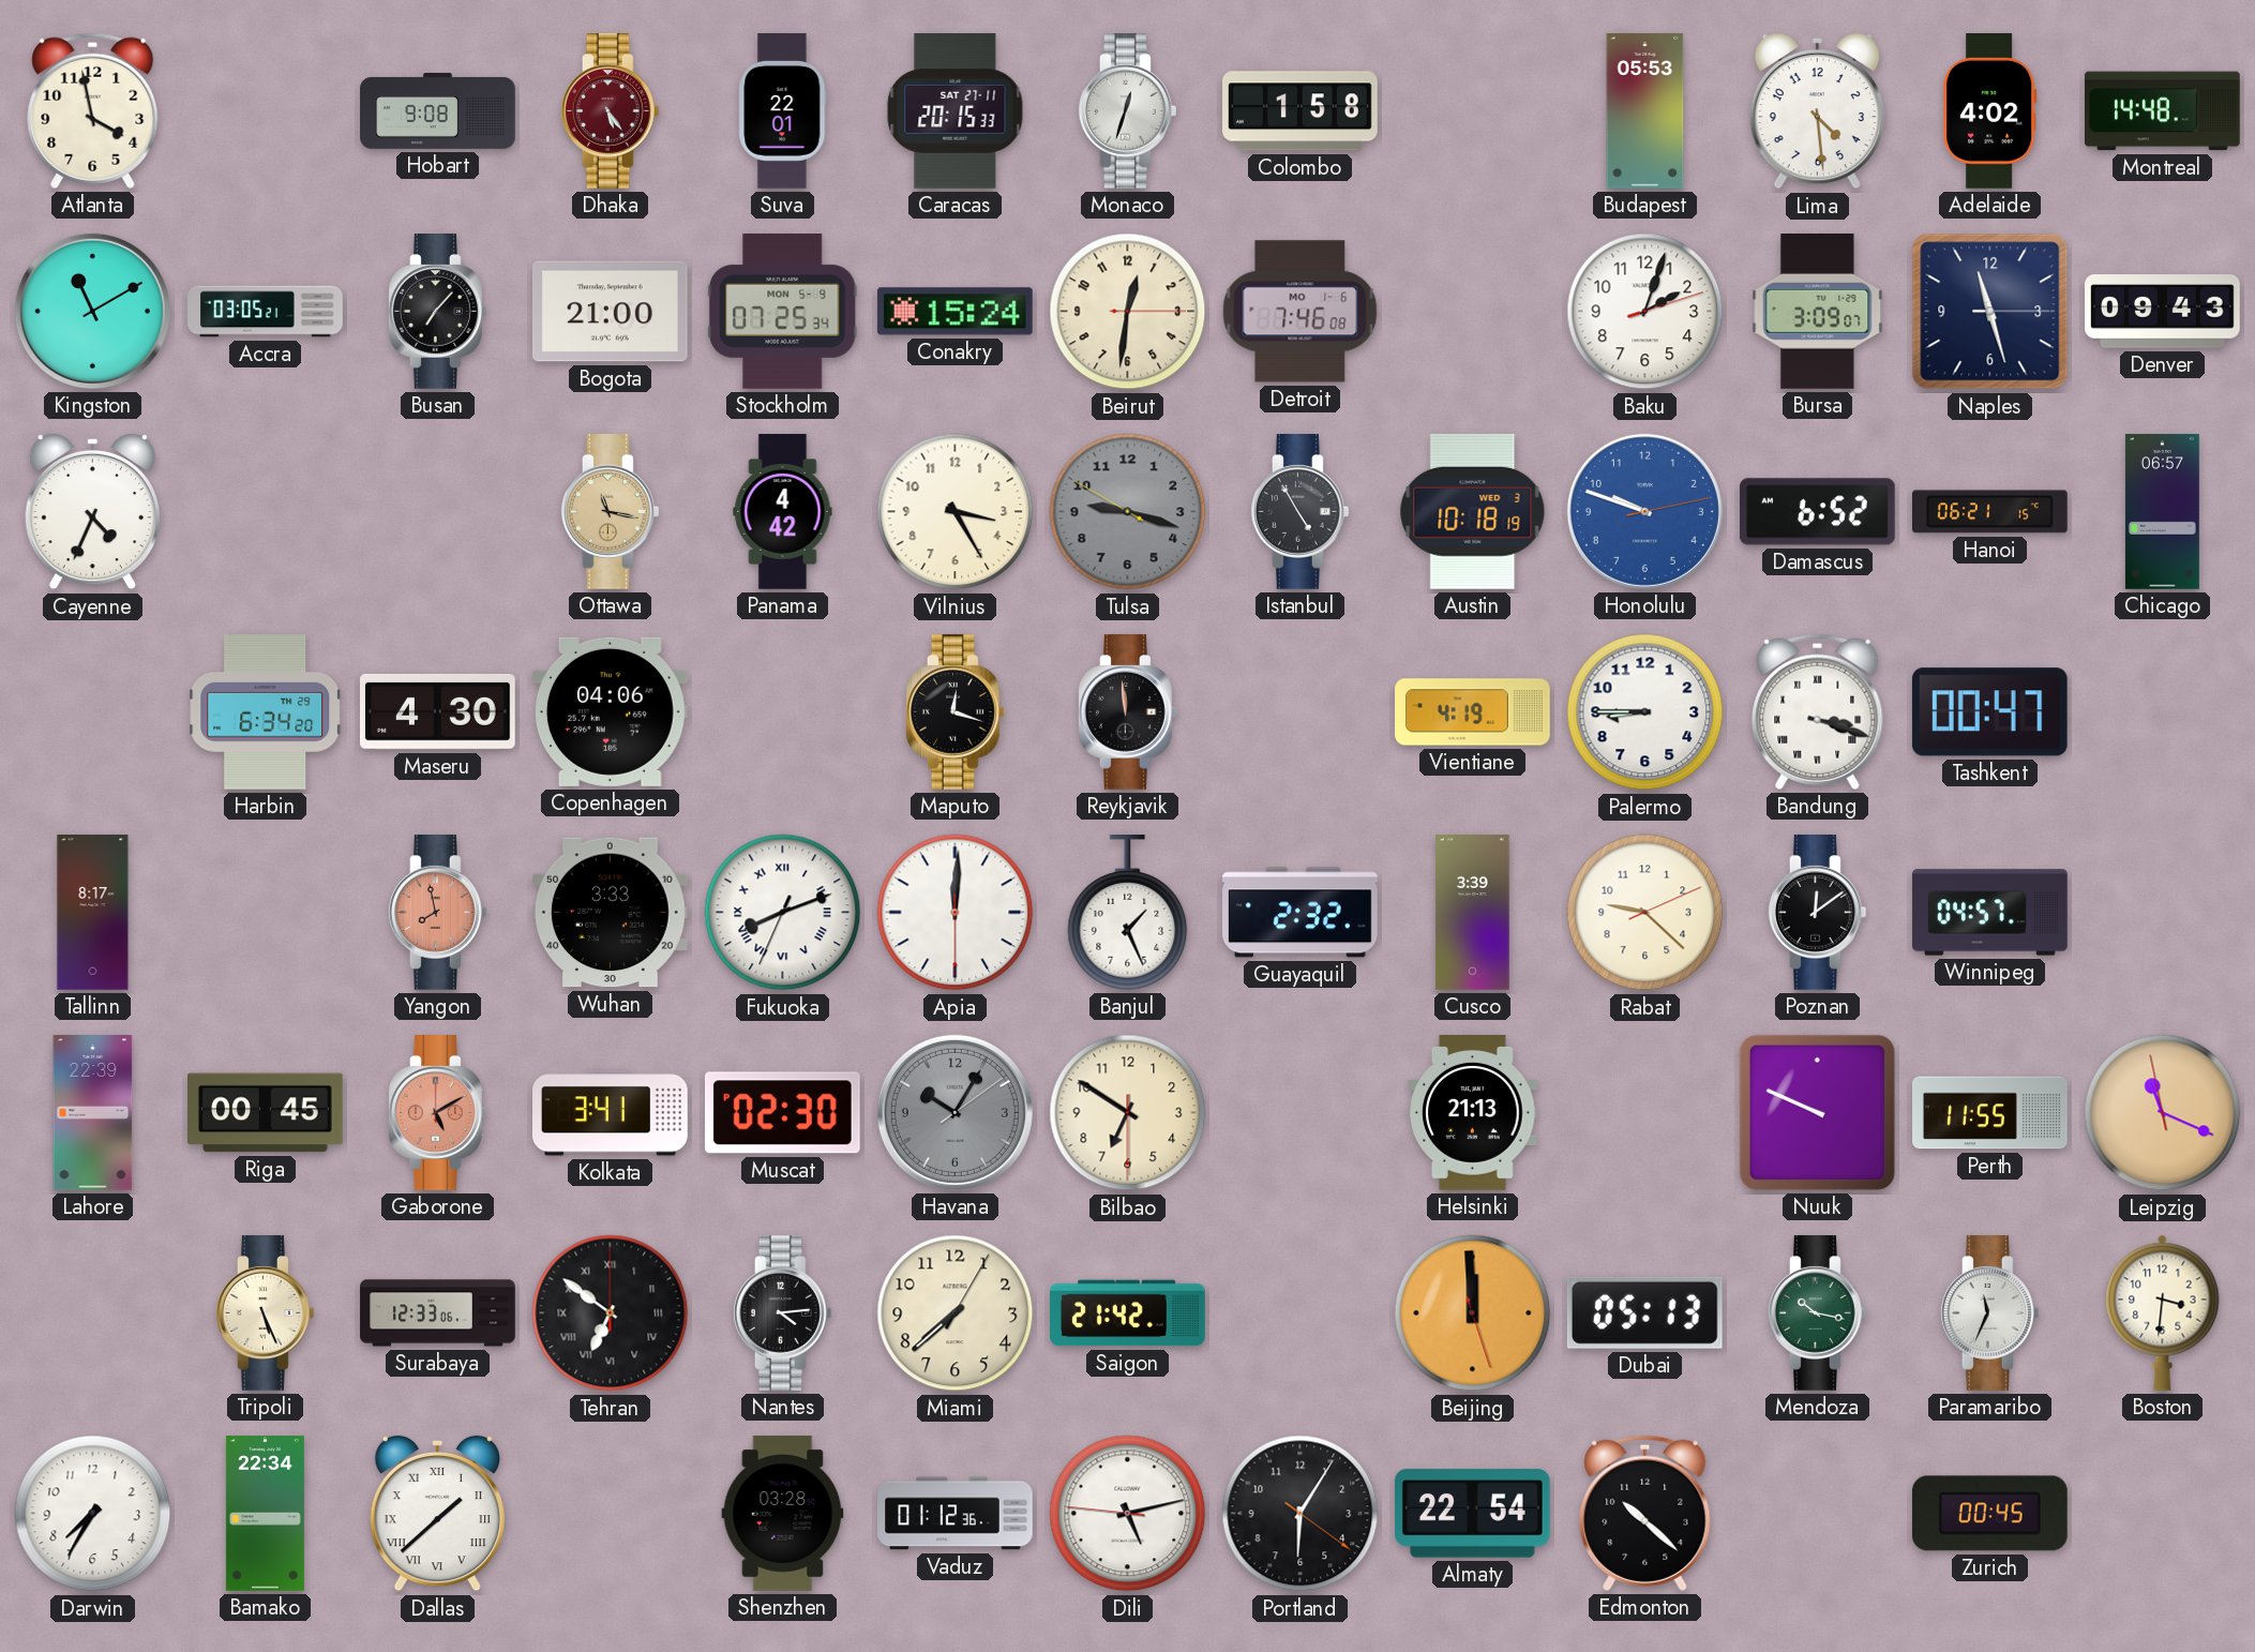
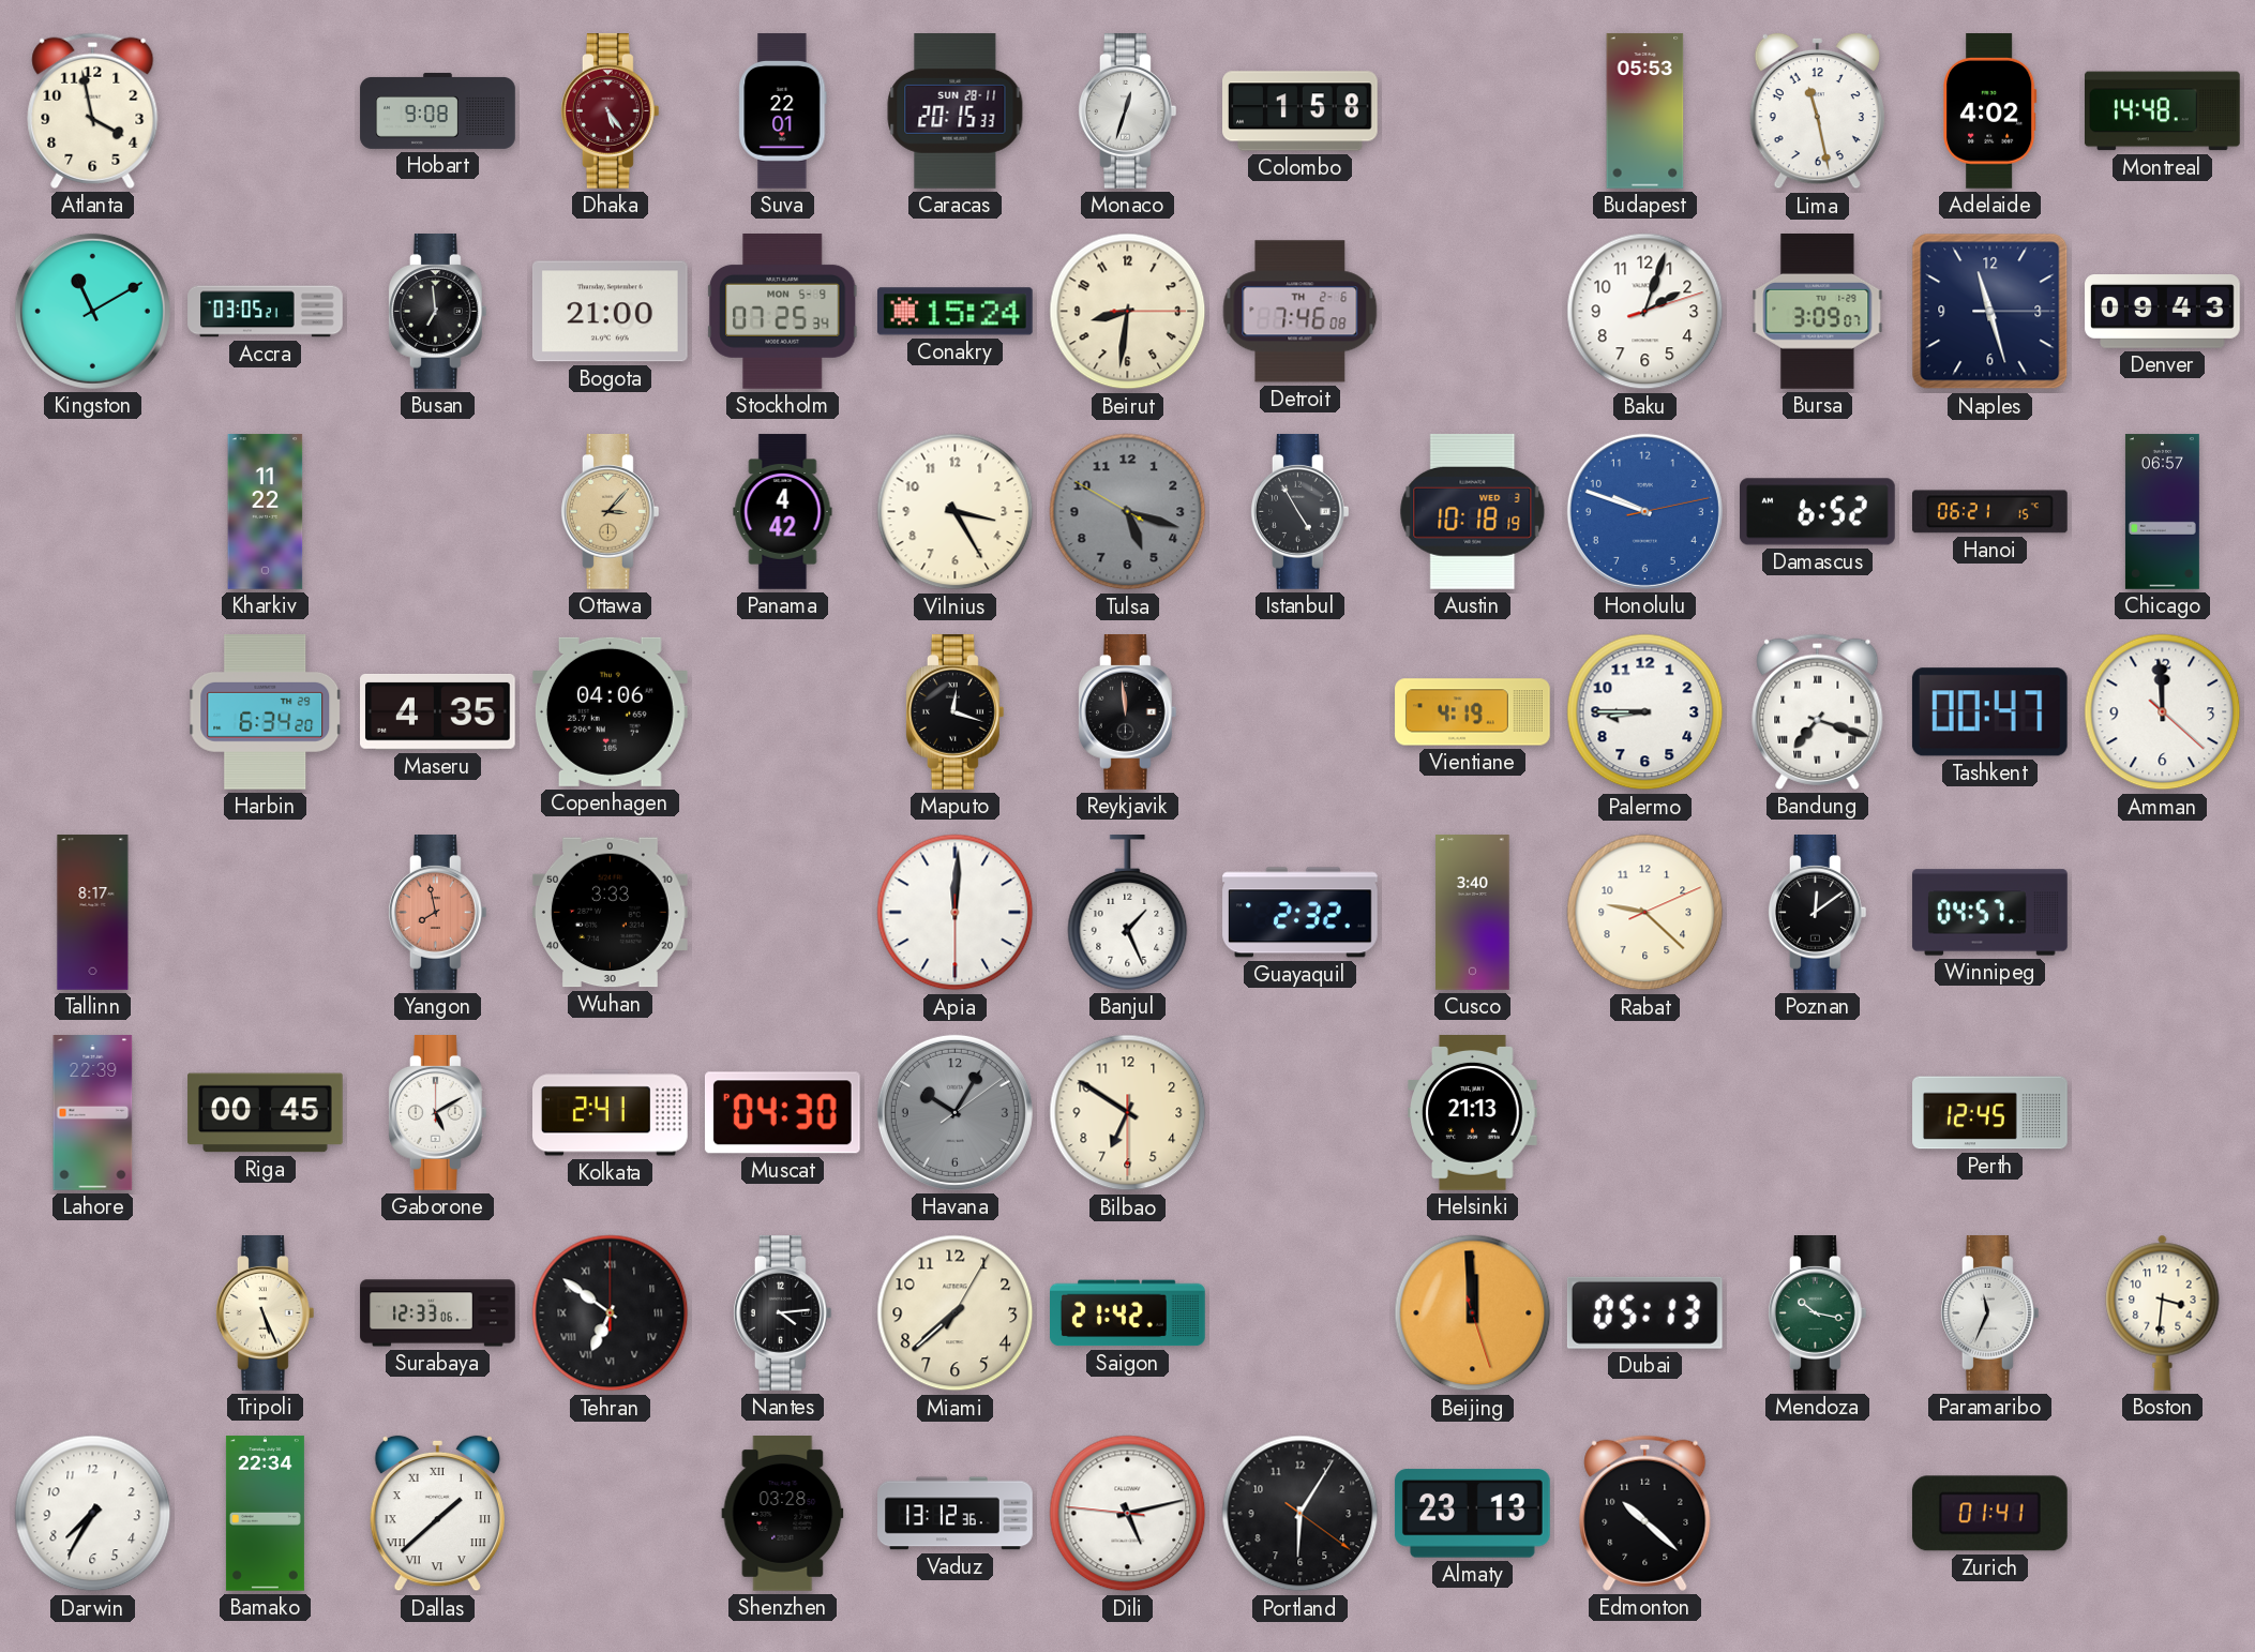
Caracas date: SAT 27-11 -> SUN 28-11 (956, 111)
Lima: 4:29 -> 11:28 (1817, 111)
Busan: 7:07 -> 6:59 (437, 312)
Beirut: 12:31 -> 8:31 (1128, 312)
Detroit date: MO 1-6 -> TH 2-6 (1301, 312)
Cayenne: 4:34 -> none (92, 512)
Kharkiv: none -> 11:22 (266, 512)
Ottawa: 11:17 -> 3:07 (610, 512)
Tulsa: 9:17 -> 5:17 (1128, 512)
Maseru: 4:30 -> 4:35 (438, 712)
Bandung: 3:18 -> 7:18 (1818, 711)
Amman: none -> 11:59 (2163, 712)
Fukuoka: 8:11 -> none (783, 913)
Cusco: 3:39 -> 3:40 (1473, 913)
Gaborone dial: salmon -> white (437, 1113)
Kolkata: 3:41 -> 2:41 (611, 1113)
Muscat: 02:30 -> 04:30 (782, 1113)
Nuuk: 9:49 -> none (1817, 1112)
Perth: 11:55 -> 12:45 (1990, 1113)
Leipzig: 11:18 -> none (2163, 1113)
Vaduz: 01:12 -> 13:12 (956, 1514)
Almaty: 22:54 -> 23:13 (1472, 1514)
Zurich: 00:45 -> 01:41 (1989, 1514)
